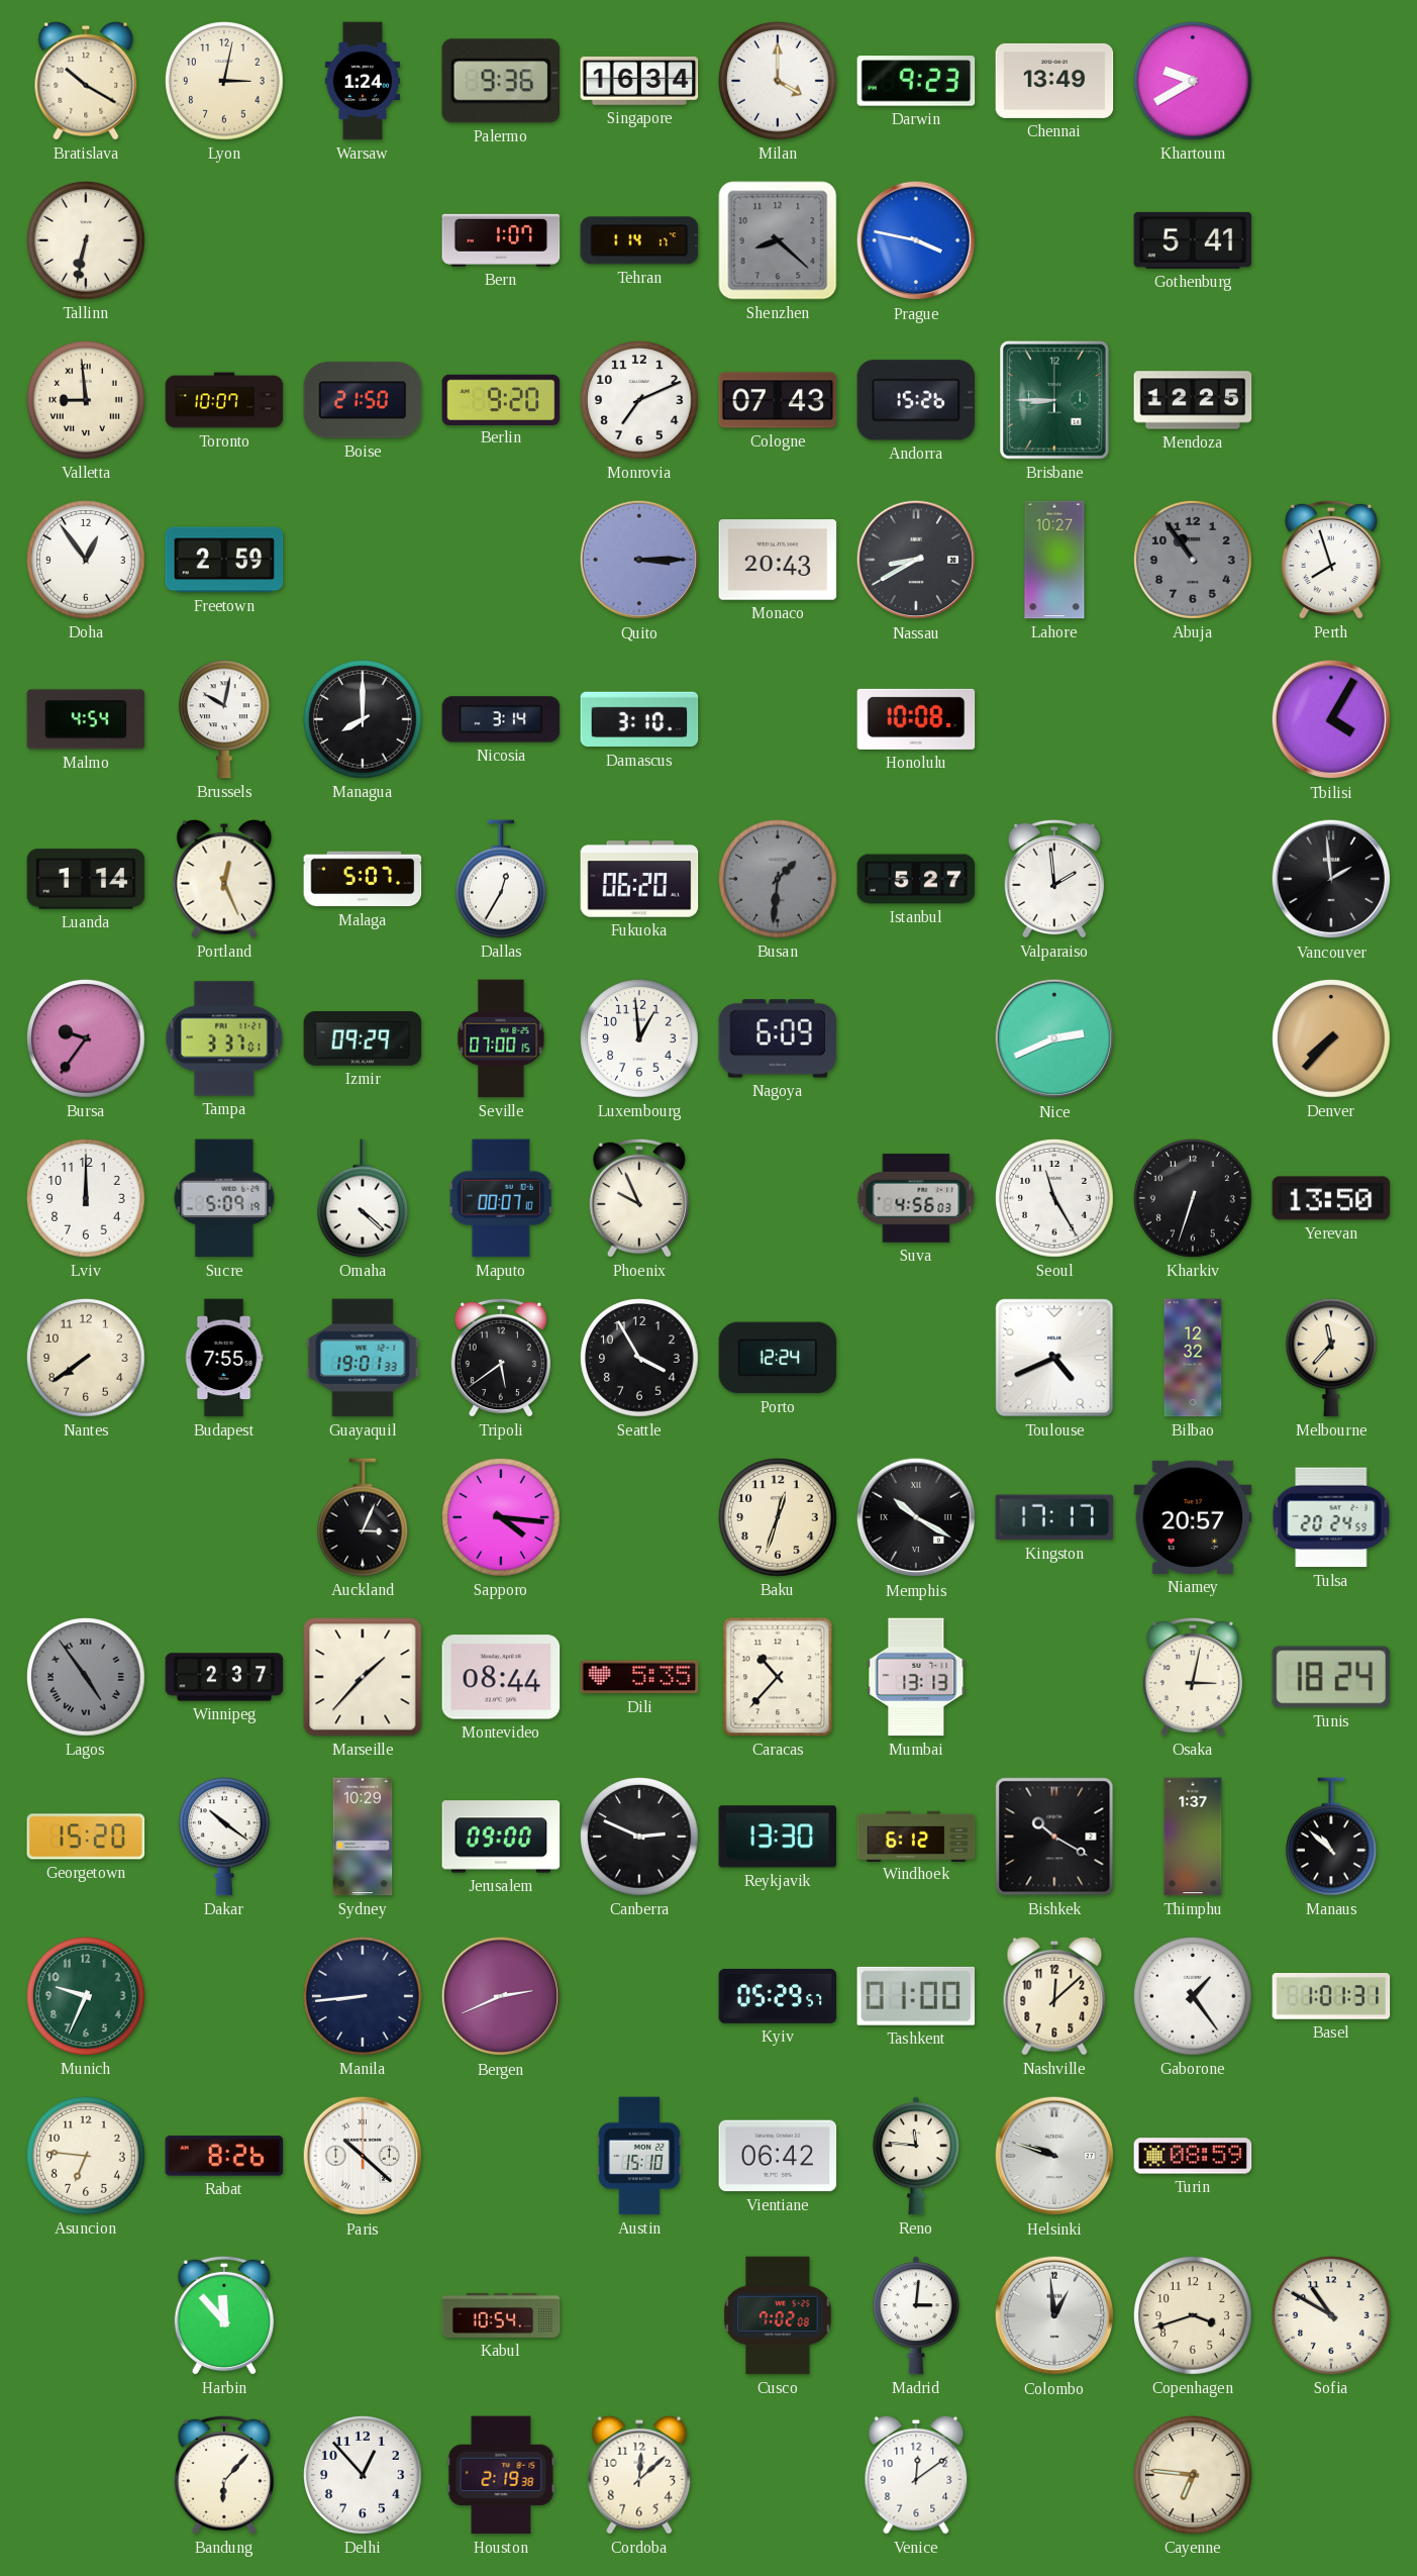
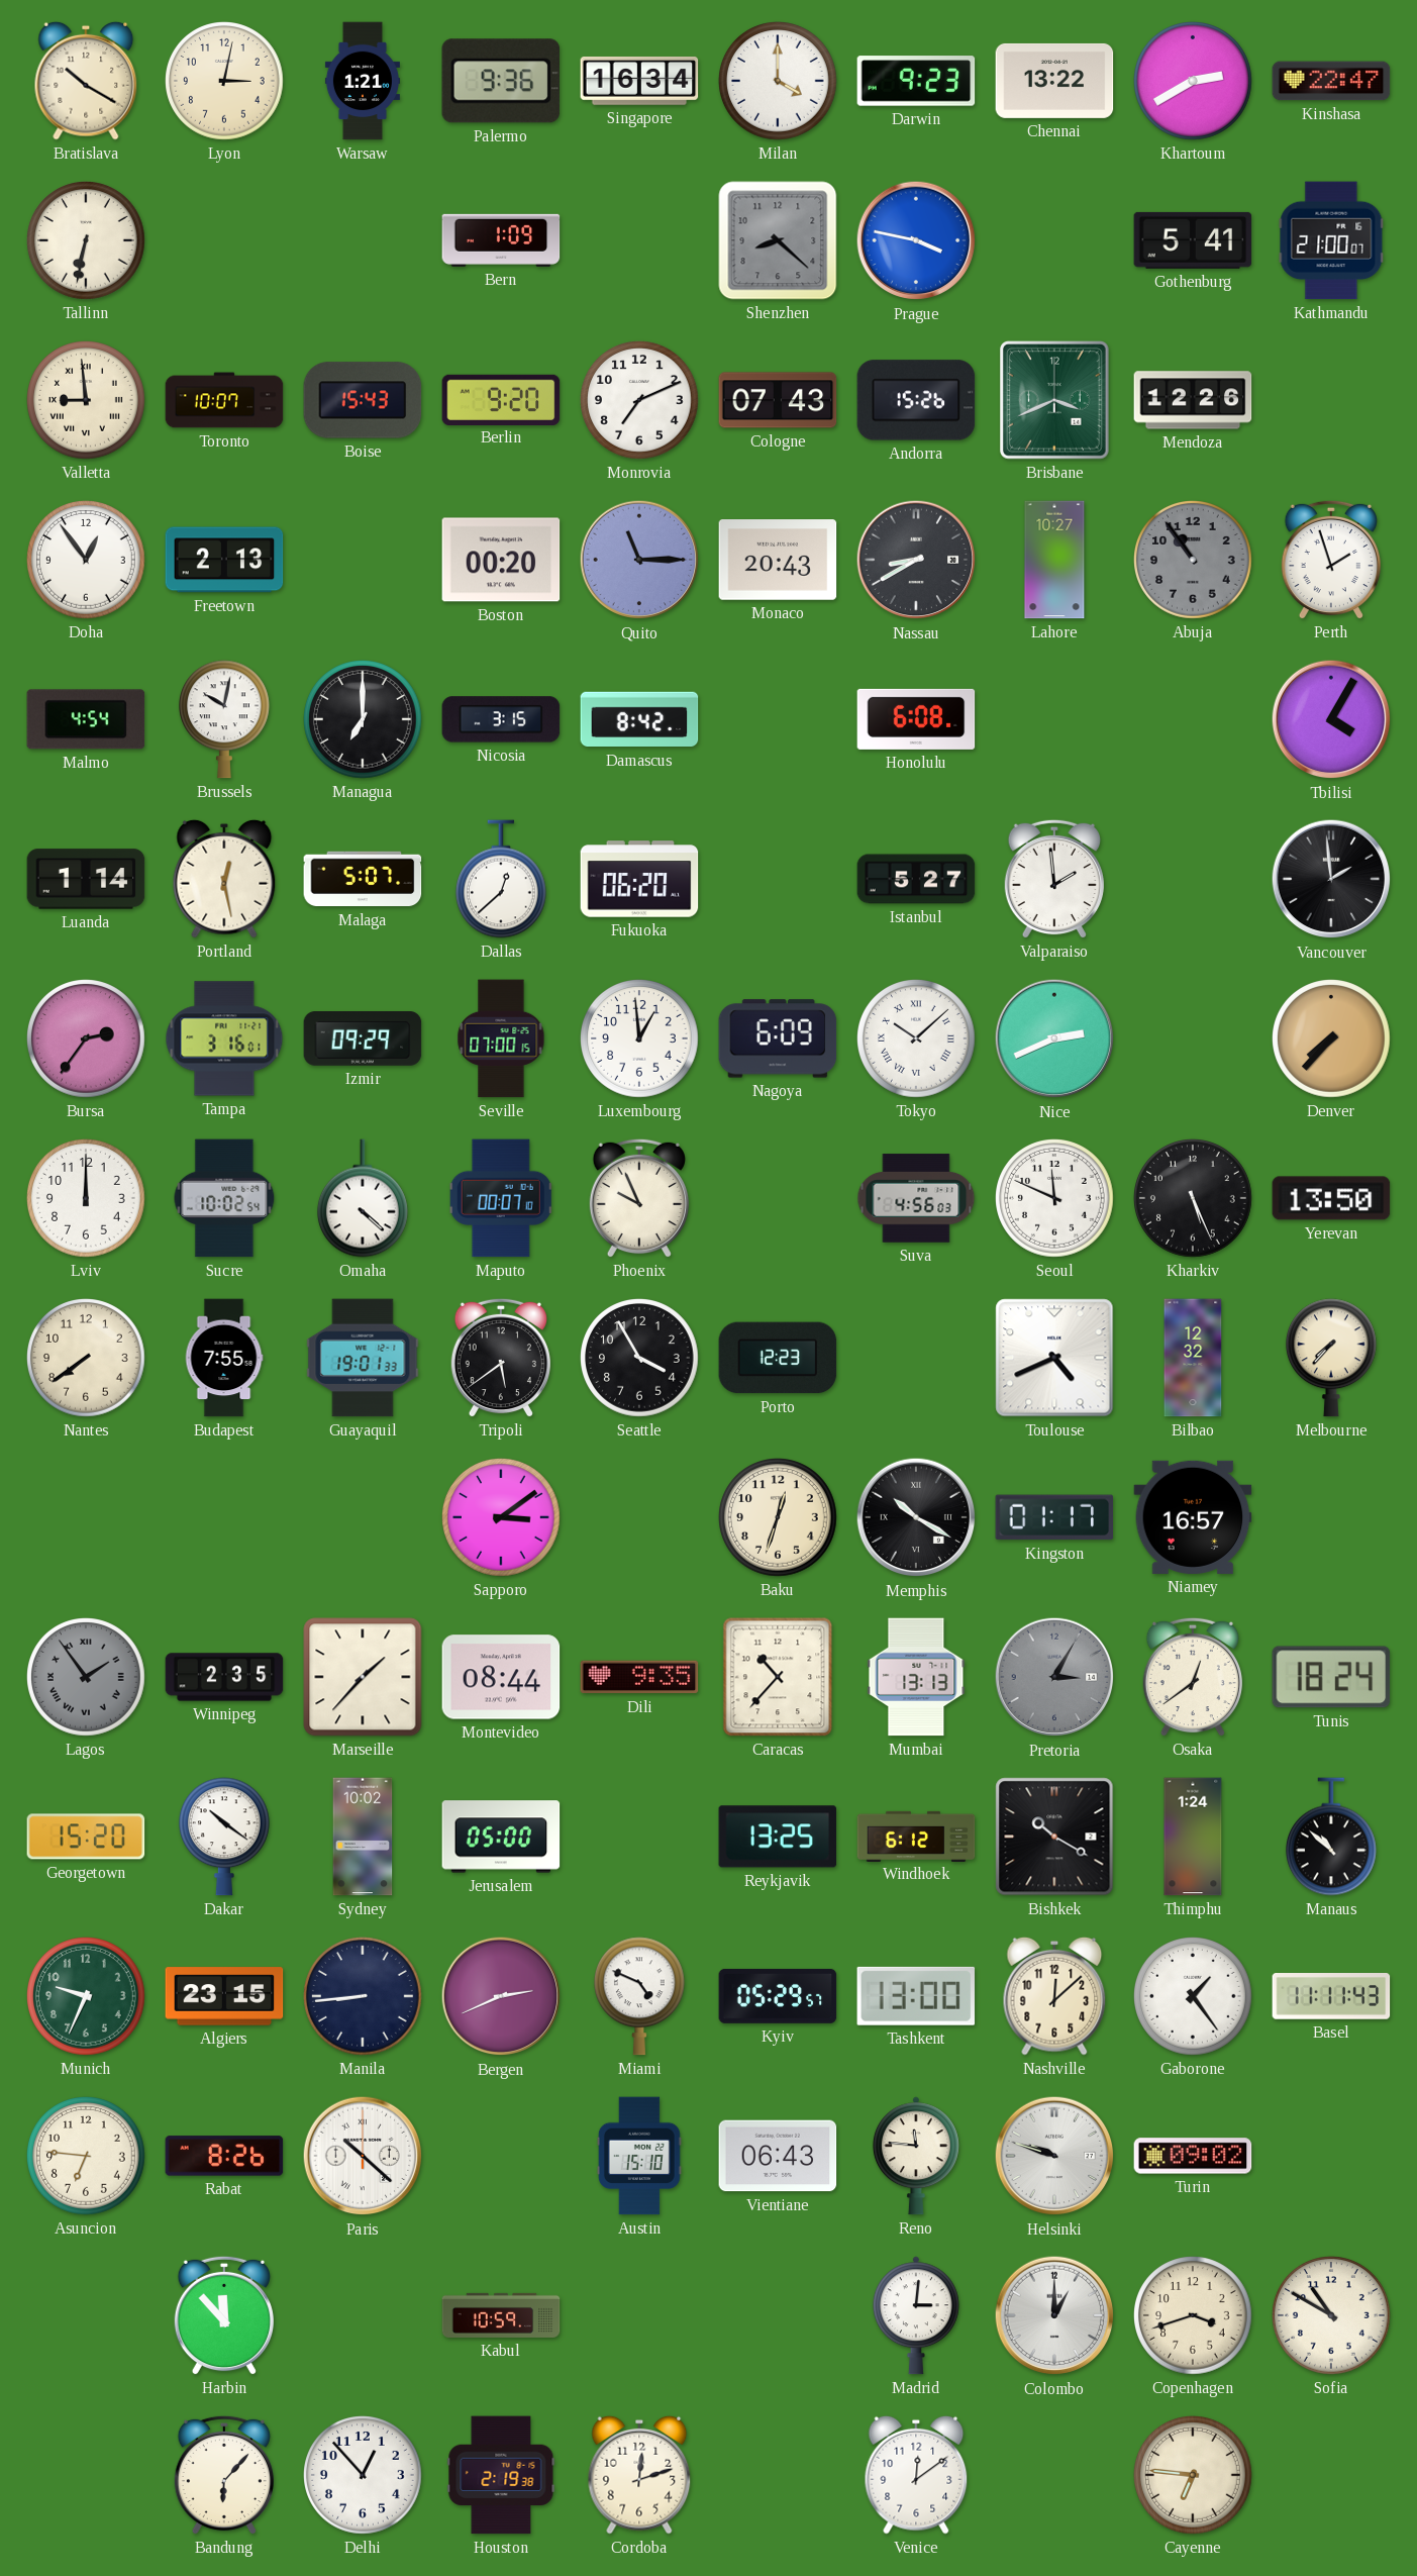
Warsaw: 1:24 -> 1:21 (363, 81)
Chennai: 13:49 -> 13:22 (1054, 81)
Khartoum: 9:40 -> 2:40 (1194, 82)
Kinshasa: none -> 22:47 (1331, 81)
Bern: 1:07 -> 1:09 (501, 240)
Tehran: 1:14 -> none (639, 240)
Kathmandu: none -> 21:00 (1331, 240)
Boise: 21:50 -> 15:43 (363, 400)
Brisbane: 8:45 -> 3:41 (1055, 400)
Mendoza: 12:25 -> 12:26 (1193, 400)
Freetown: 2:59 -> 2:13 (224, 560)
Boston: none -> 00:20 (501, 560)
Quito: 3:15 -> 11:15 (639, 560)
Perth: 7:57 -> 1:57 (1331, 560)
Managua: 8:00 -> 7:00 (364, 720)
Nicosia: 3:14 -> 3:15 (501, 719)
Damascus: 3:10 -> 8:42 (639, 719)
Honolulu: 10:08 -> 6:08 (916, 719)
Portland: 12:26 -> 12:28 (224, 879)
Dallas: 12:35 -> 12:38 (501, 879)
Busan: 1:31 -> none (779, 880)
Bursa: 9:36 -> 2:36 (87, 1039)
Tampa: 3:37 -> 3:16 (224, 1038)
Tokyo: none -> 10:08 (917, 1039)
Sucre: 5:09 -> 10:02 (224, 1198)
Seoul: 11:25 -> 11:49 (1055, 1199)
Kharkiv: 6:33 -> 5:26 (1194, 1199)
Porto: 12:24 -> 12:23 (778, 1358)
Melbourne: 11:37 -> 7:37 (1331, 1358)
Auckland: 3:04 -> none (363, 1517)
Sapporo: 4:16 -> 3:09 (502, 1518)
Kingston: 17:17 -> 01:17 (1054, 1517)
Niamey: 20:57 -> 16:57 (1193, 1517)
Tulsa: 20:24 -> none (1331, 1517)
Lagos: 4:54 -> 1:54 (87, 1678)
Winnipeg: 2:37 -> 2:35 (224, 1677)
Dili: 5:35 -> 9:35 (639, 1677)
Pretoria: none -> 3:05 (1054, 1677)
Osaka: 3:02 -> 12:39 (1193, 1677)
Sydney: 10:29 -> 10:02 (363, 1837)
Jerusalem: 09:00 -> 05:00 (501, 1837)
Canberra: 2:49 -> none (640, 1838)
Reykjavik: 13:30 -> 13:25 (778, 1837)
Thimphu: 1:37 -> 1:24 (1193, 1837)
Algiers: none -> 23:15 (224, 1996)
Miami: none -> 4:49 (639, 1996)
Tashkent: 01:00 -> 13:00 (916, 1996)
Basel: 1:01 -> 11:11 (1331, 1997)
Vientiane: 06:42 -> 06:43 (778, 2156)
Turin: 08:59 -> 09:02 (1193, 2156)
Kabul: 10:54 -> 10:59 (501, 2315)
Cusco: 7:02 -> none (778, 2315)
Colombo: 12:59 -> 1:00 (1054, 2315)
Cordoba: 12:08 -> 12:12 (639, 2475)
